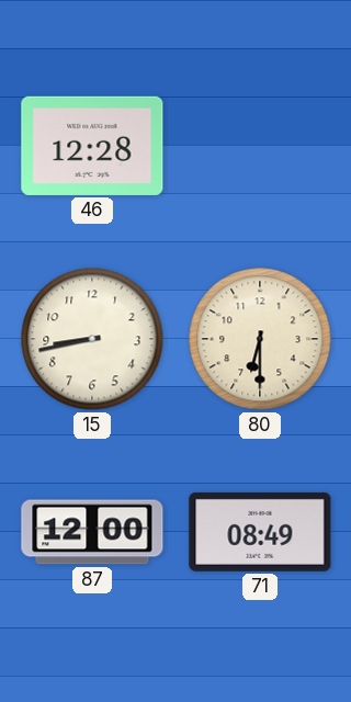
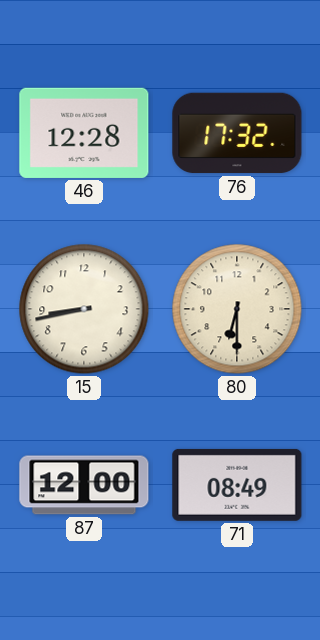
76: none -> 17:32 (237, 133)
